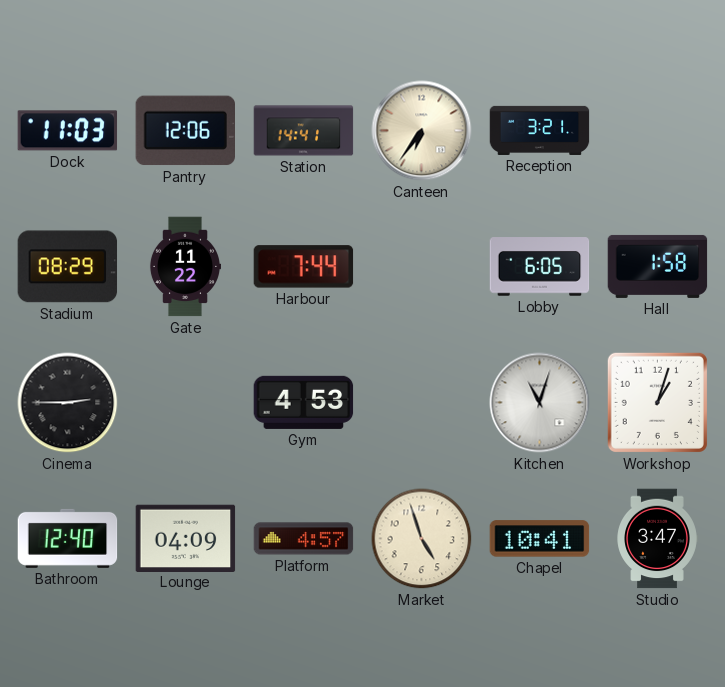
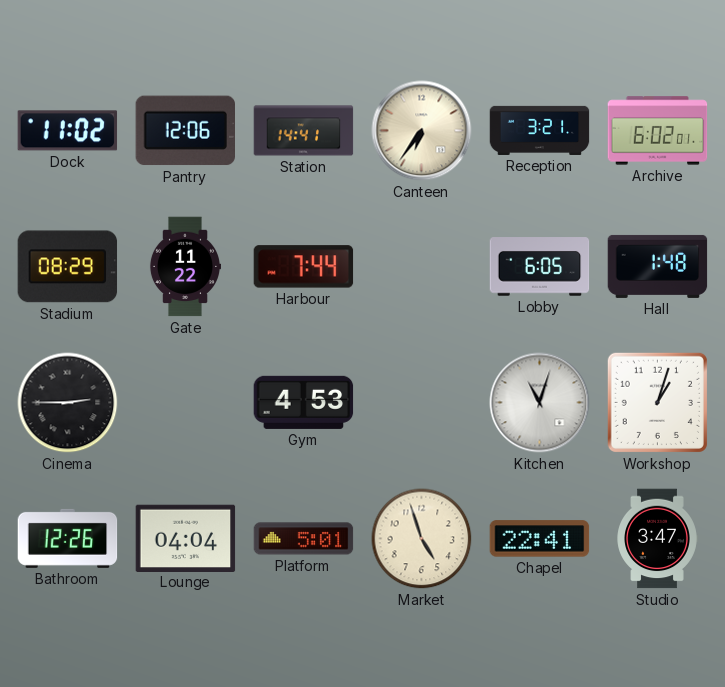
Dock: 11:03 -> 11:02 (68, 131)
Archive: none -> 6:02 (658, 131)
Hall: 1:58 -> 1:48 (658, 266)
Bathroom: 12:40 -> 12:26 (68, 538)
Lounge: 04:09 -> 04:04 (186, 538)
Platform: 4:57 -> 5:01 (304, 539)
Chapel: 10:41 -> 22:41 (540, 539)
